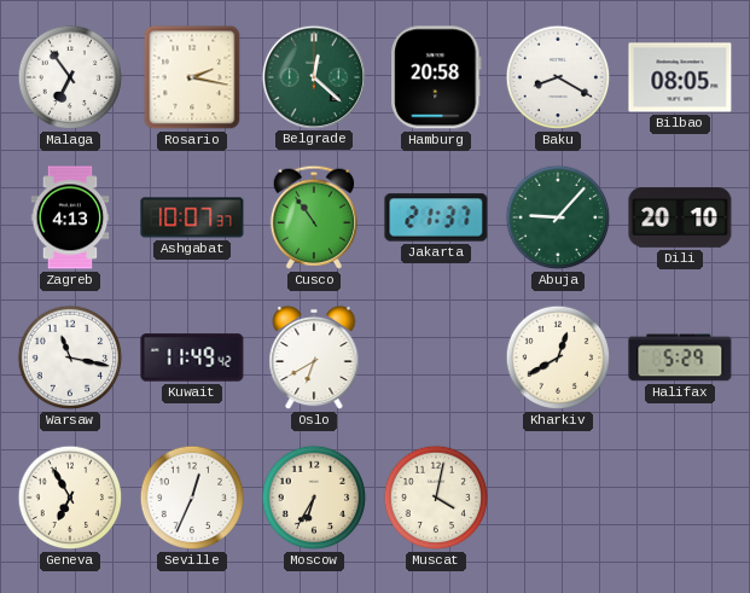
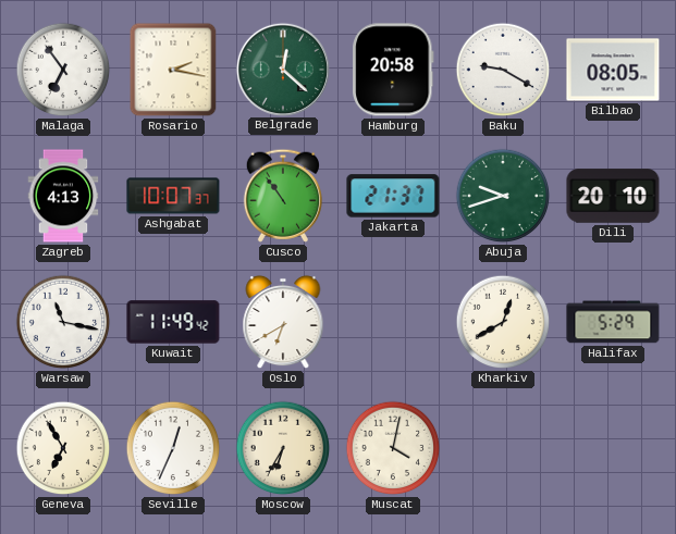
Baku: 8:20 -> 9:20 (503, 70)
Abuja: 9:07 -> 9:42 (503, 196)
